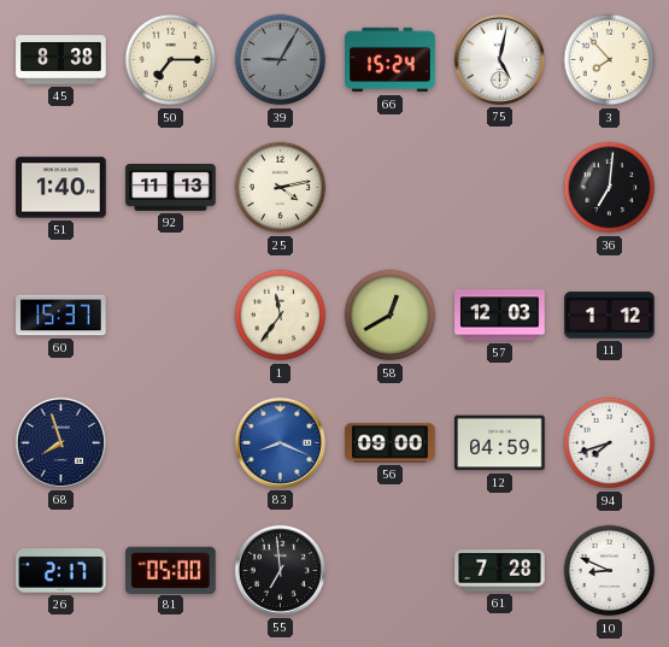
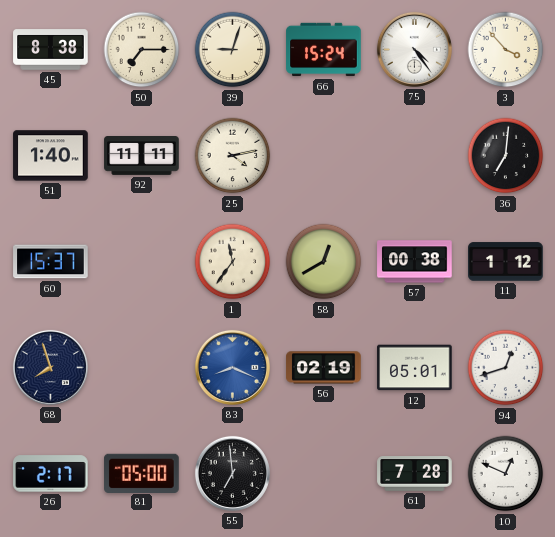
39: 9:05 -> 9:03 (233, 50)
39 dial: grey -> cream (233, 50)
75: 5:02 -> 4:24 (414, 49)
3: 7:53 -> 3:53 (506, 50)
92: 11:13 -> 11:11 (142, 156)
57: 12:03 -> 00:38 (415, 262)
56: 09:00 -> 02:19 (324, 368)
12: 04:59 -> 05:01 (415, 368)
94: 7:42 -> 12:42 (506, 368)
10: 8:49 -> 12:49 (506, 474)
